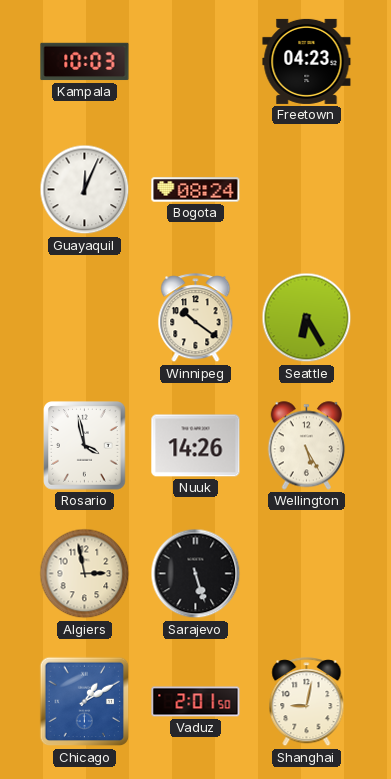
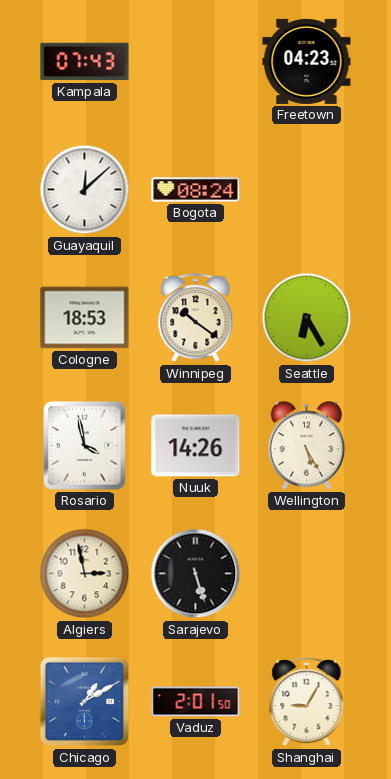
Kampala: 10:03 -> 07:43 (85, 62)
Guayaquil: 12:04 -> 12:08 (85, 190)
Cologne: none -> 18:53 (85, 318)
Shanghai: 9:02 -> 9:05 (307, 702)
